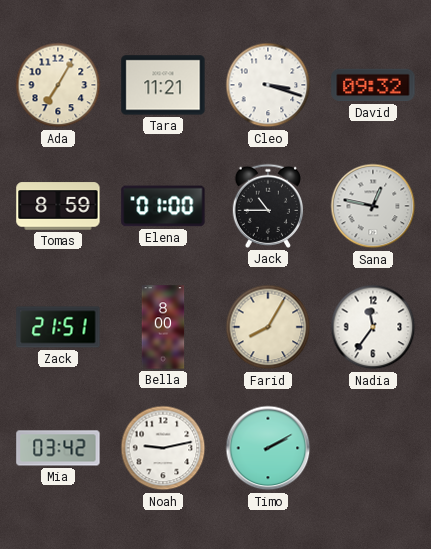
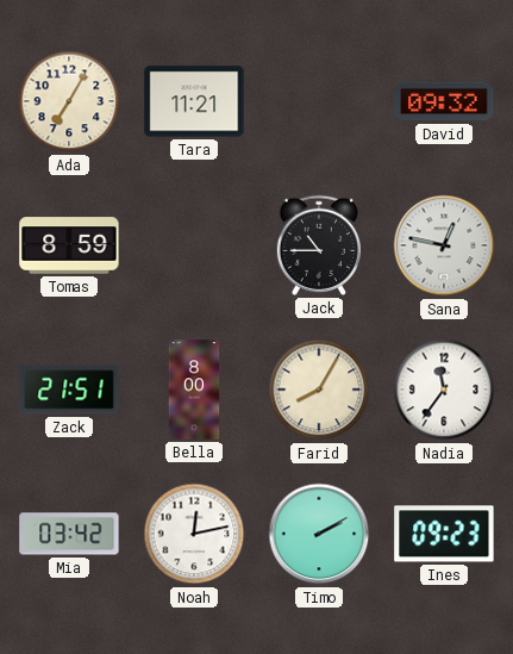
Cleo: 3:18 -> none (268, 85)
Elena: 01:00 -> none (163, 206)
Noah: 9:13 -> 12:13 (194, 534)
Ines: none -> 09:23 (444, 534)
